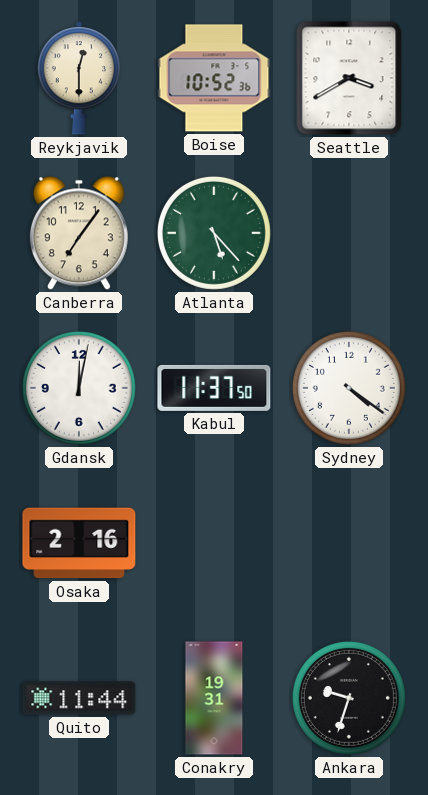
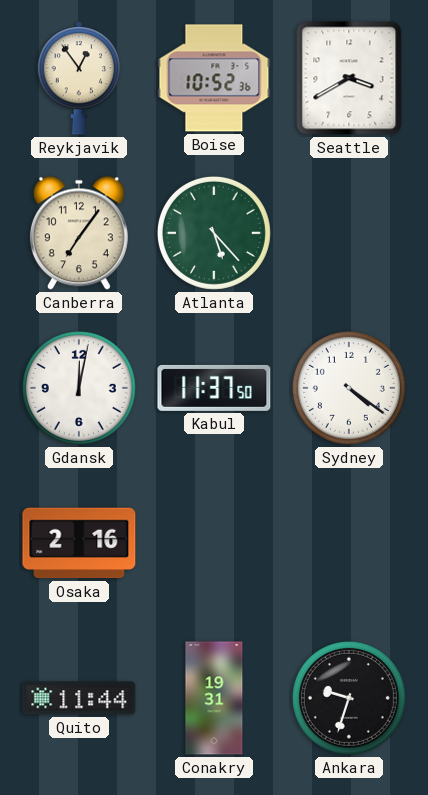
Reykjavik: 12:30 -> 12:54 (79, 78)
